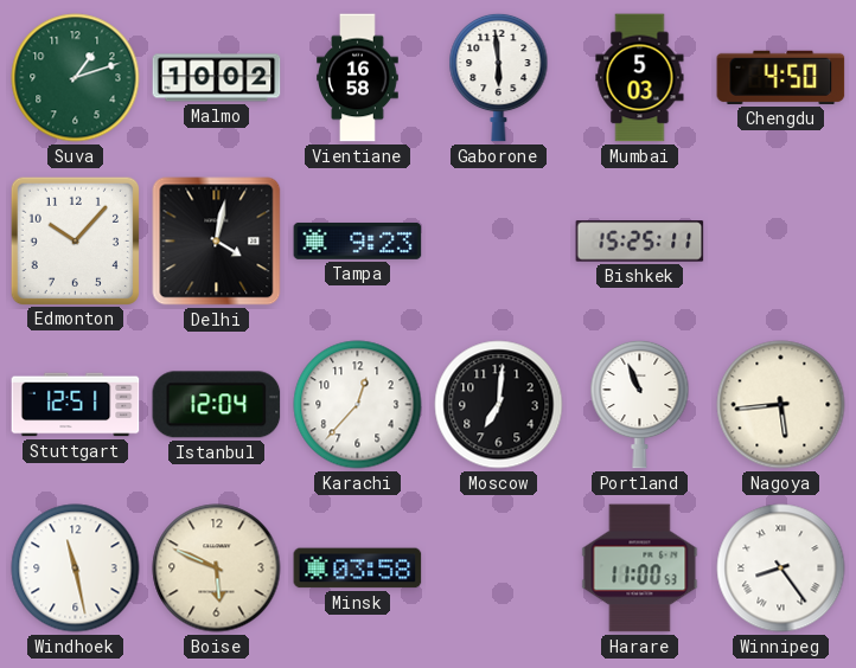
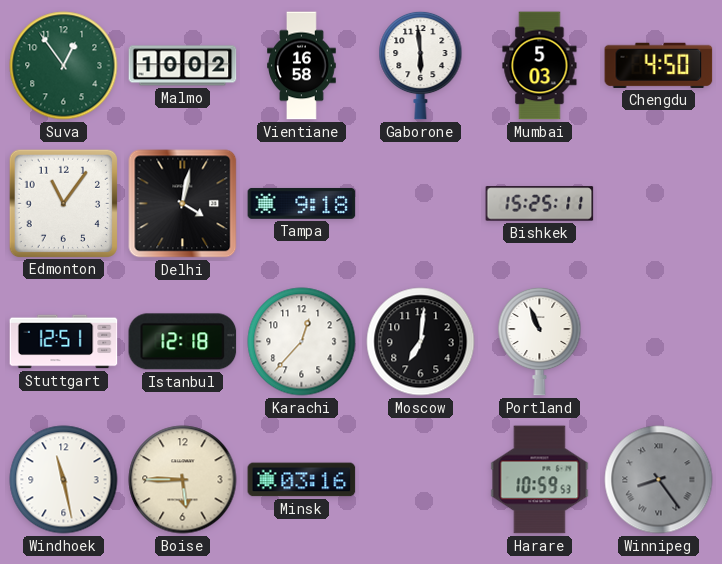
Suva: 1:12 -> 12:54 (64, 66)
Edmonton: 10:07 -> 11:06 (63, 203)
Tampa: 9:23 -> 9:18 (302, 203)
Istanbul: 12:04 -> 12:18 (183, 342)
Nagoya: 5:44 -> none (781, 405)
Boise: 5:49 -> 5:45 (183, 480)
Minsk: 03:58 -> 03:16 (302, 480)
Harare: 11:00 -> 10:59 (540, 480)
Winnipeg dial: white -> grey (659, 480)
